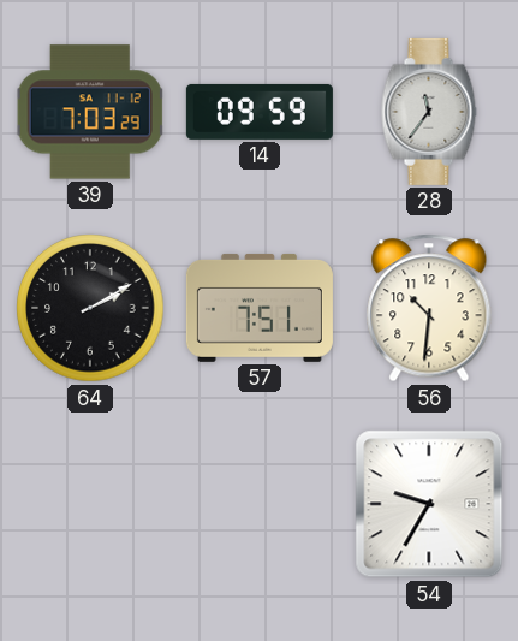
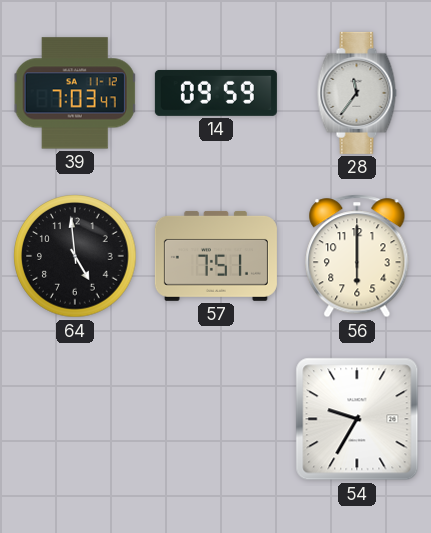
39: 7:03:29 -> 7:03:47 (75, 93)
64: 2:10 -> 4:59 (75, 256)
56: 10:31 -> 6:00 (357, 256)
